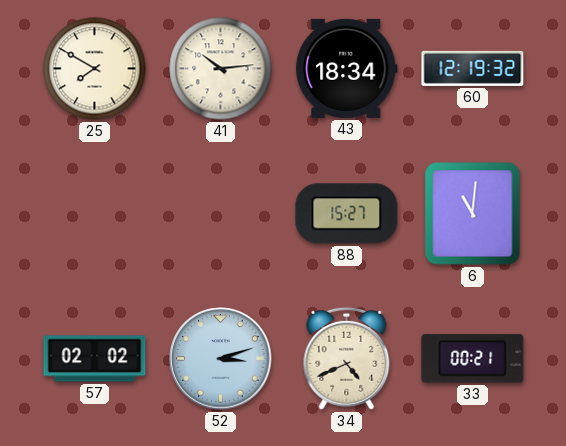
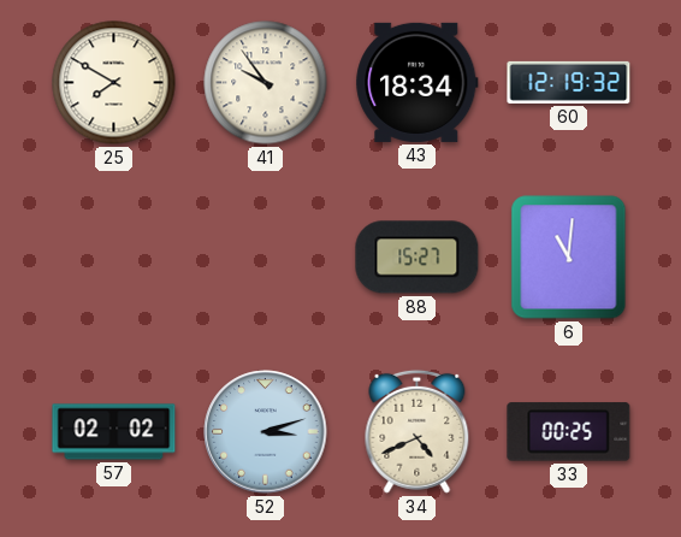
41: 10:14 -> 9:54 (266, 83)
33: 00:21 -> 00:25 (569, 432)
